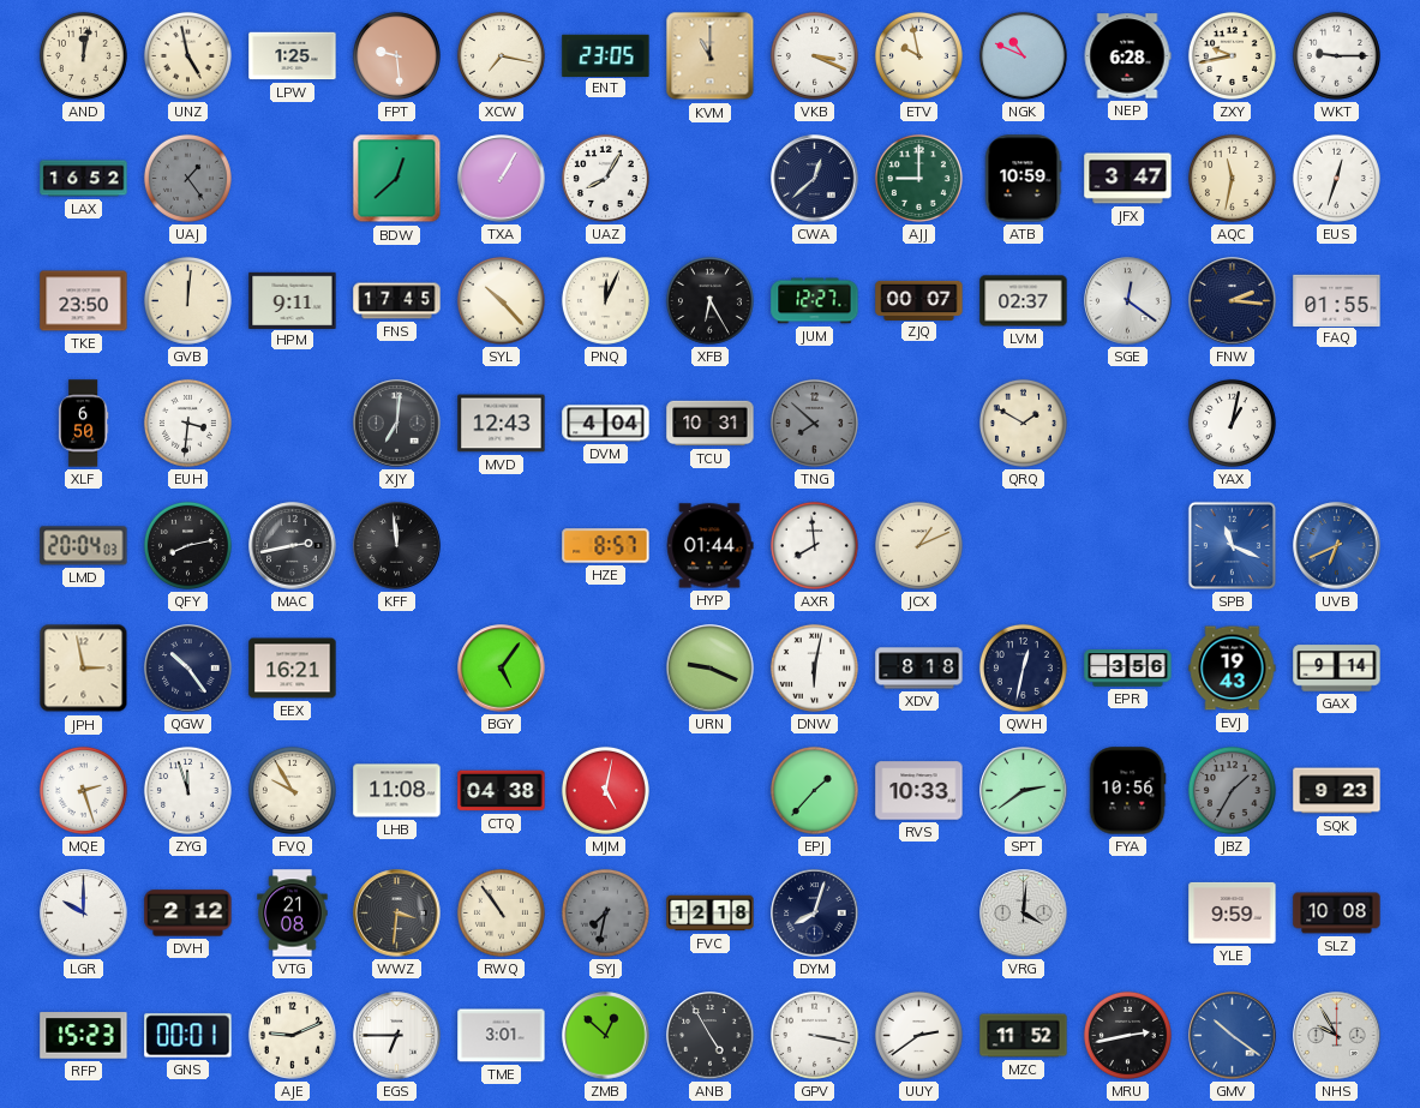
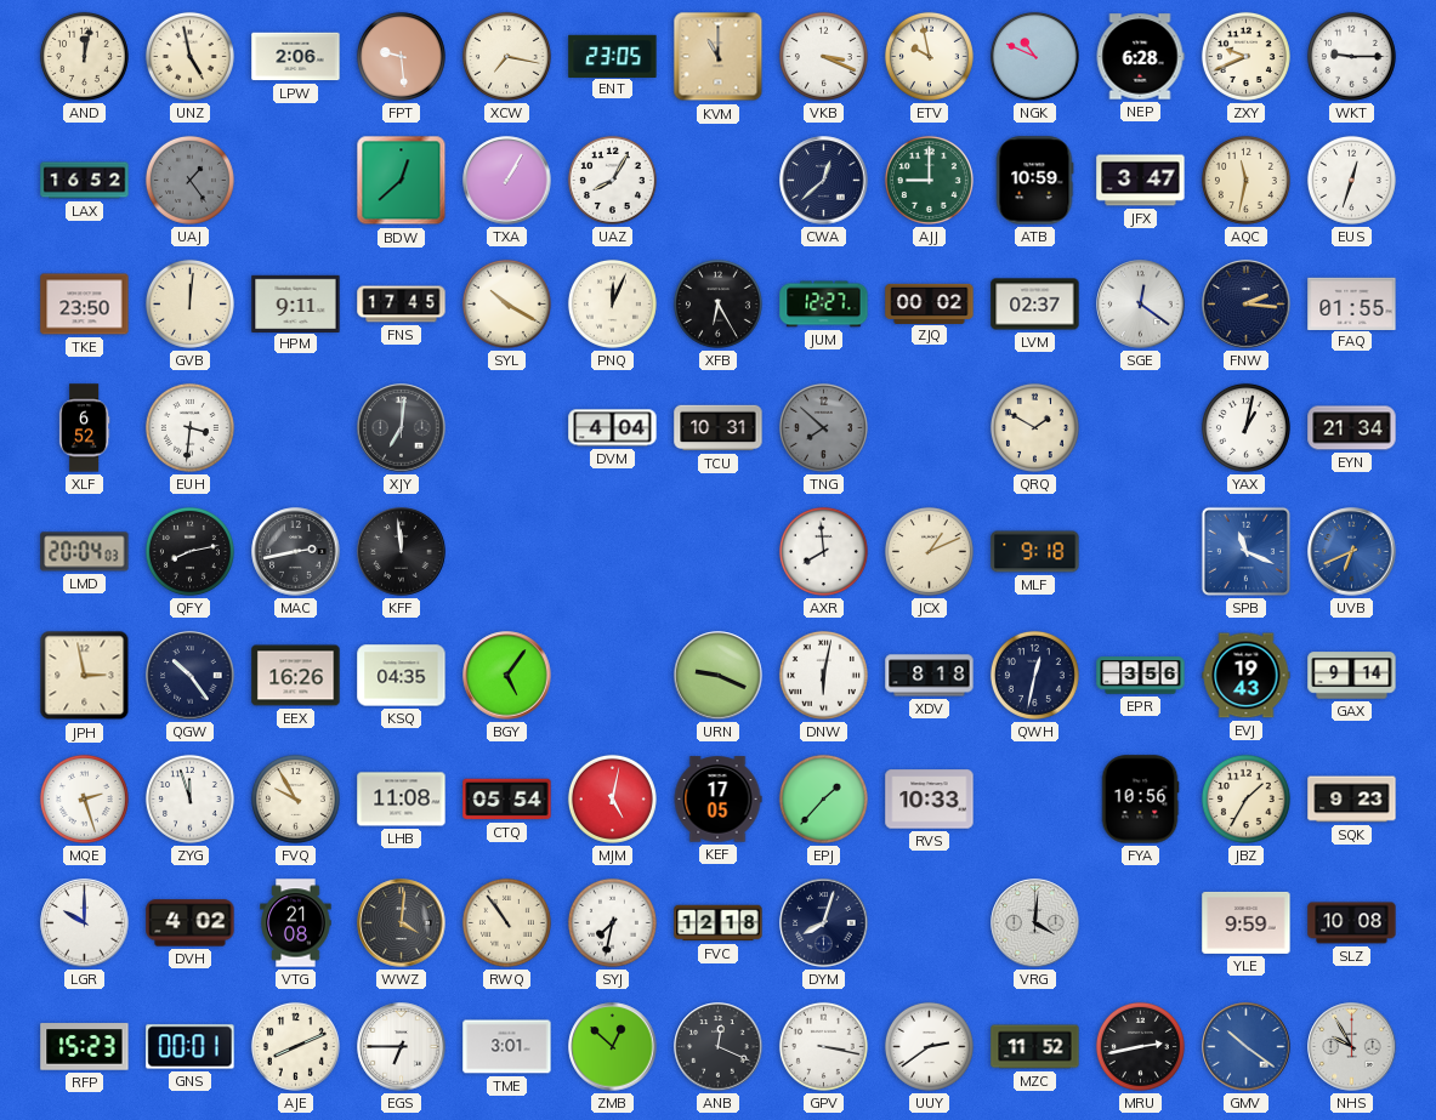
LPW: 1:25 -> 2:06 (296, 57)
ZXY: 9:43 -> 9:41 (1245, 56)
SYL: 10:23 -> 10:20 (506, 303)
ZJQ: 00:07 -> 00:02 (930, 303)
XLF: 6:50 -> 6:52 (84, 428)
MVD: 12:43 -> none (502, 424)
EYN: none -> 21:34 (1352, 428)
HZE: 8:57 -> none (606, 546)
HYP: 01:44 -> none (709, 546)
MLF: none -> 9:18 (1035, 552)
EEX: 16:21 -> 16:26 (296, 676)
KSQ: none -> 04:35 (402, 676)
CTQ: 04:38 -> 05:54 (507, 800)
KEF: none -> 17:05 (717, 800)
SPT: 2:39 -> none (1024, 791)
JBZ dial: grey -> cream (1245, 798)
DVH: 2:12 -> 4:02 (191, 923)
WWZ: 3:31 -> 4:01 (402, 923)
SYJ dial: grey -> white (612, 922)
AJE: 9:11 -> 8:11 (295, 1046)
ANB: 4:55 -> 12:19 (719, 1047)
